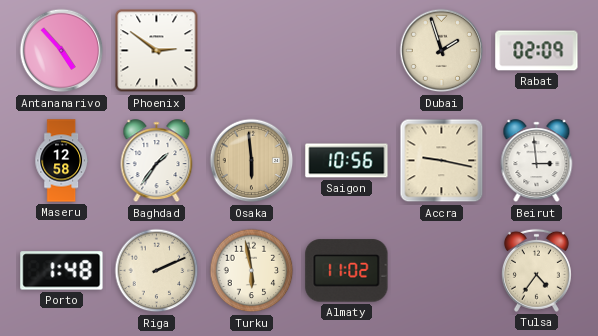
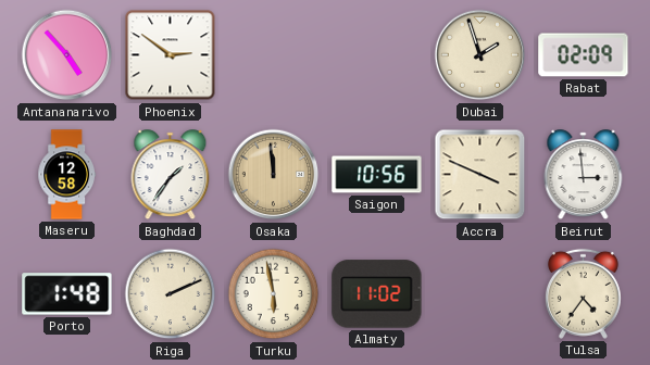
Osaka: 5:59 -> 11:59 (274, 175)
Accra: 9:17 -> 3:49 (480, 175)
